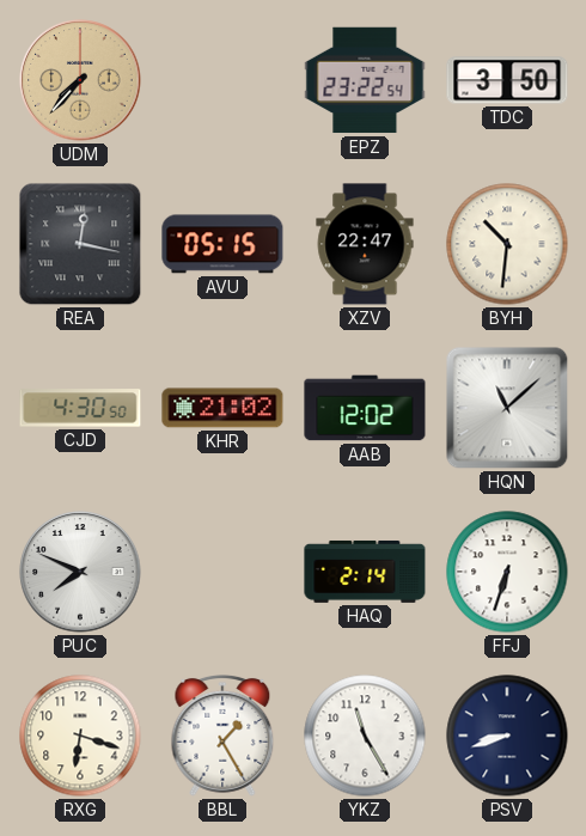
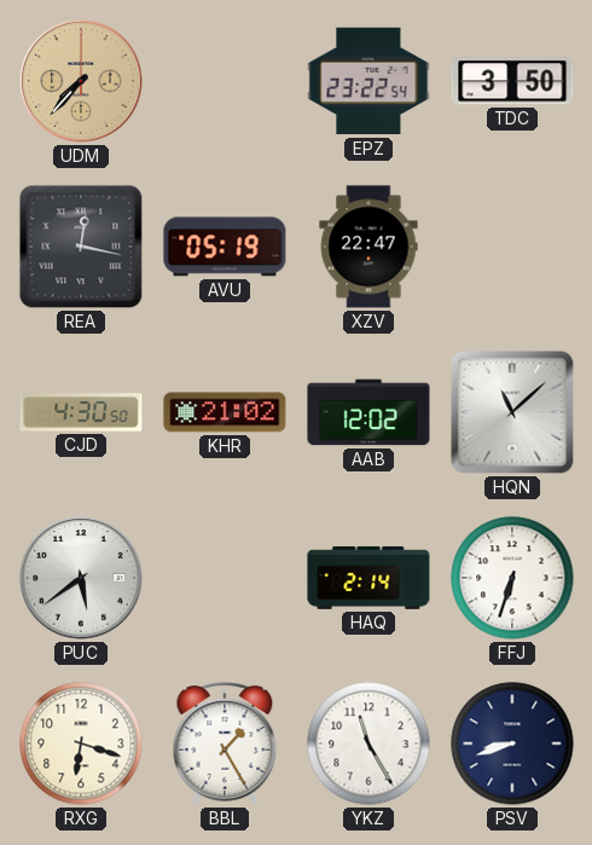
AVU: 05:15 -> 05:19 (225, 247)
BYH: 10:31 -> none (507, 244)
PUC: 7:49 -> 5:39 (81, 578)
